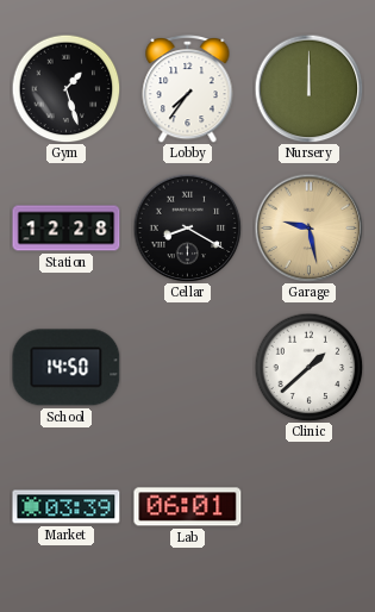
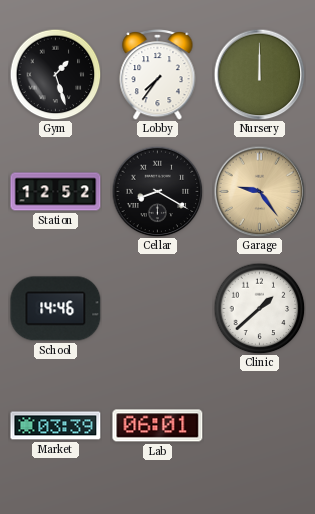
Station: 12:28 -> 12:52 (56, 192)
Garage: 9:28 -> 9:24 (259, 191)
School: 14:50 -> 14:46 (56, 309)
